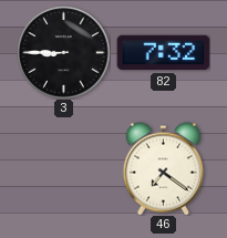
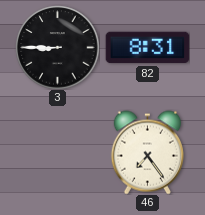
82: 7:32 -> 8:31 (147, 48)
46: 7:21 -> 7:24 (147, 152)
